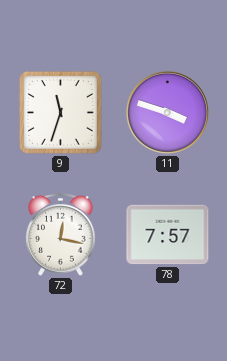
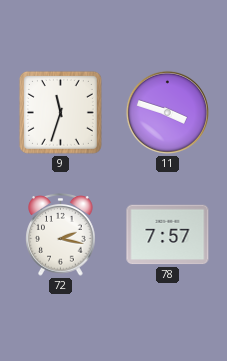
72: 12:17 -> 2:17 (61, 235)
